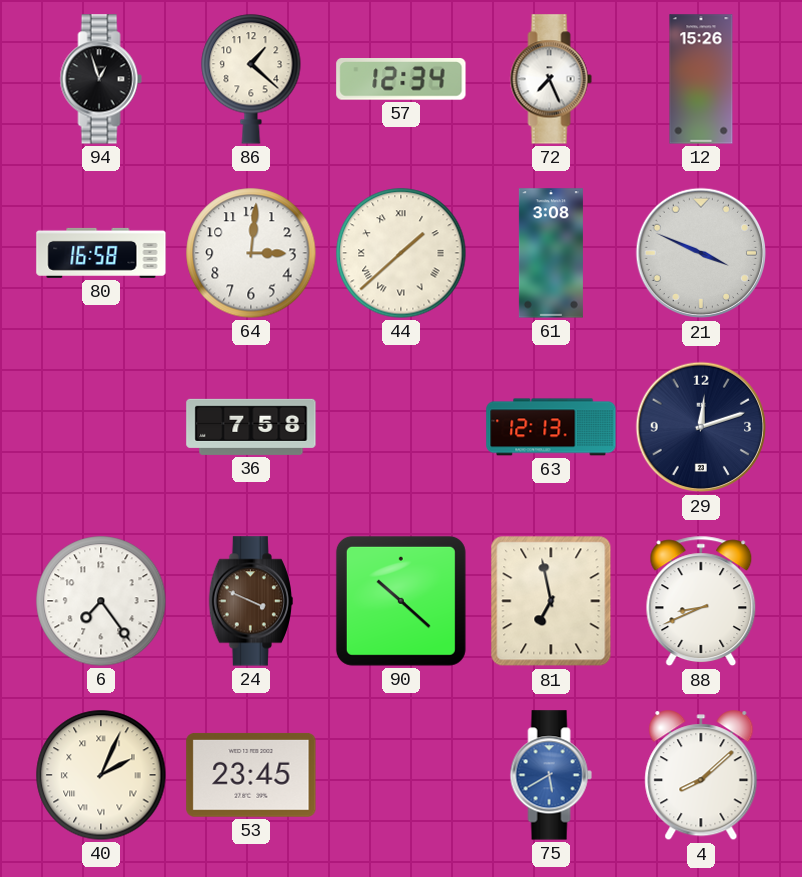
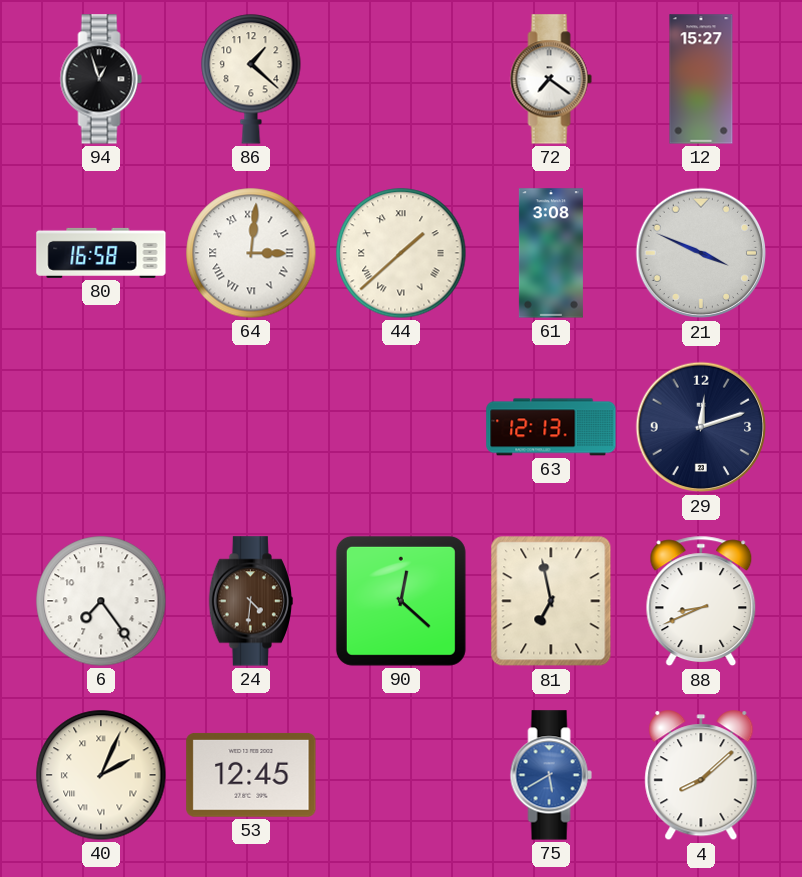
57: 12:34 -> none (401, 79)
72: 7:26 -> 7:21 (551, 79)
12: 15:26 -> 15:27 (701, 79)
64 numerals: Arabic -> Roman (251, 253)
36: 7:58 -> none (251, 427)
24: 3:49 -> 4:31 (250, 601)
90: 10:22 -> 12:22 (401, 601)
53: 23:45 -> 12:45 (251, 775)
